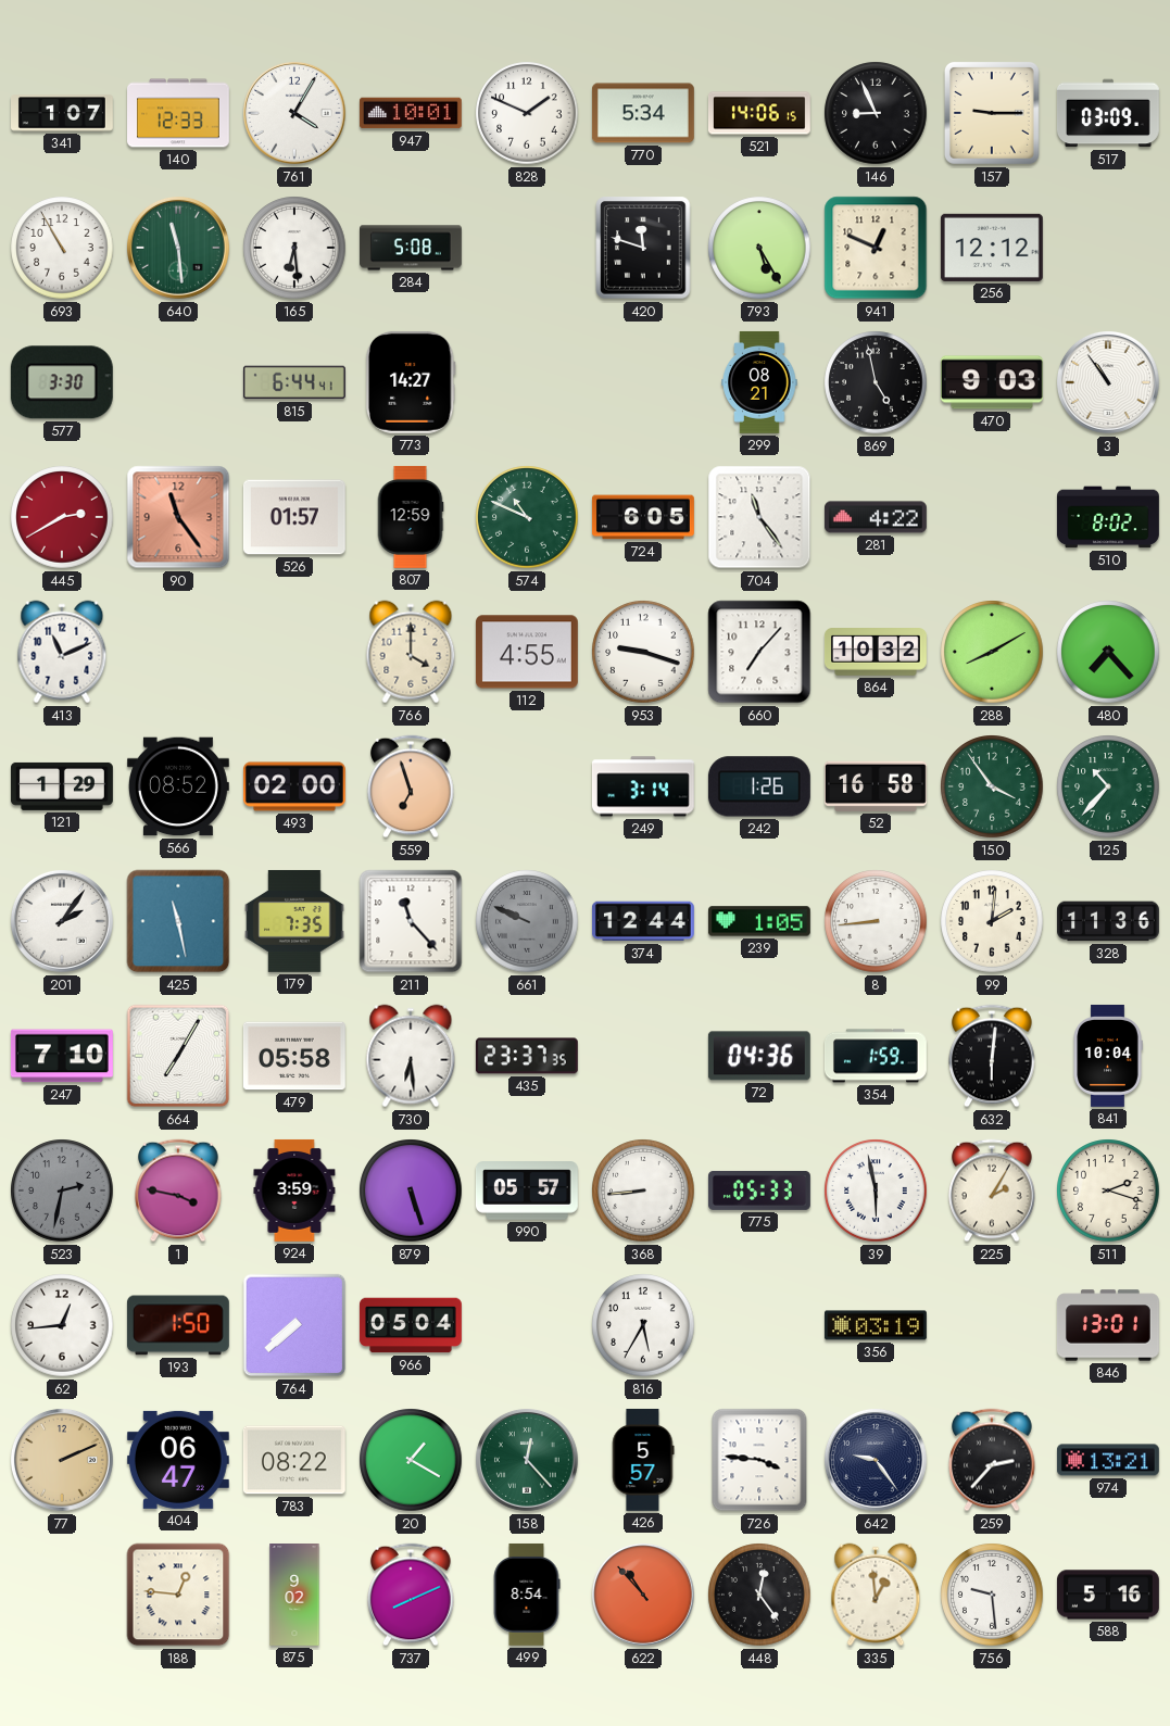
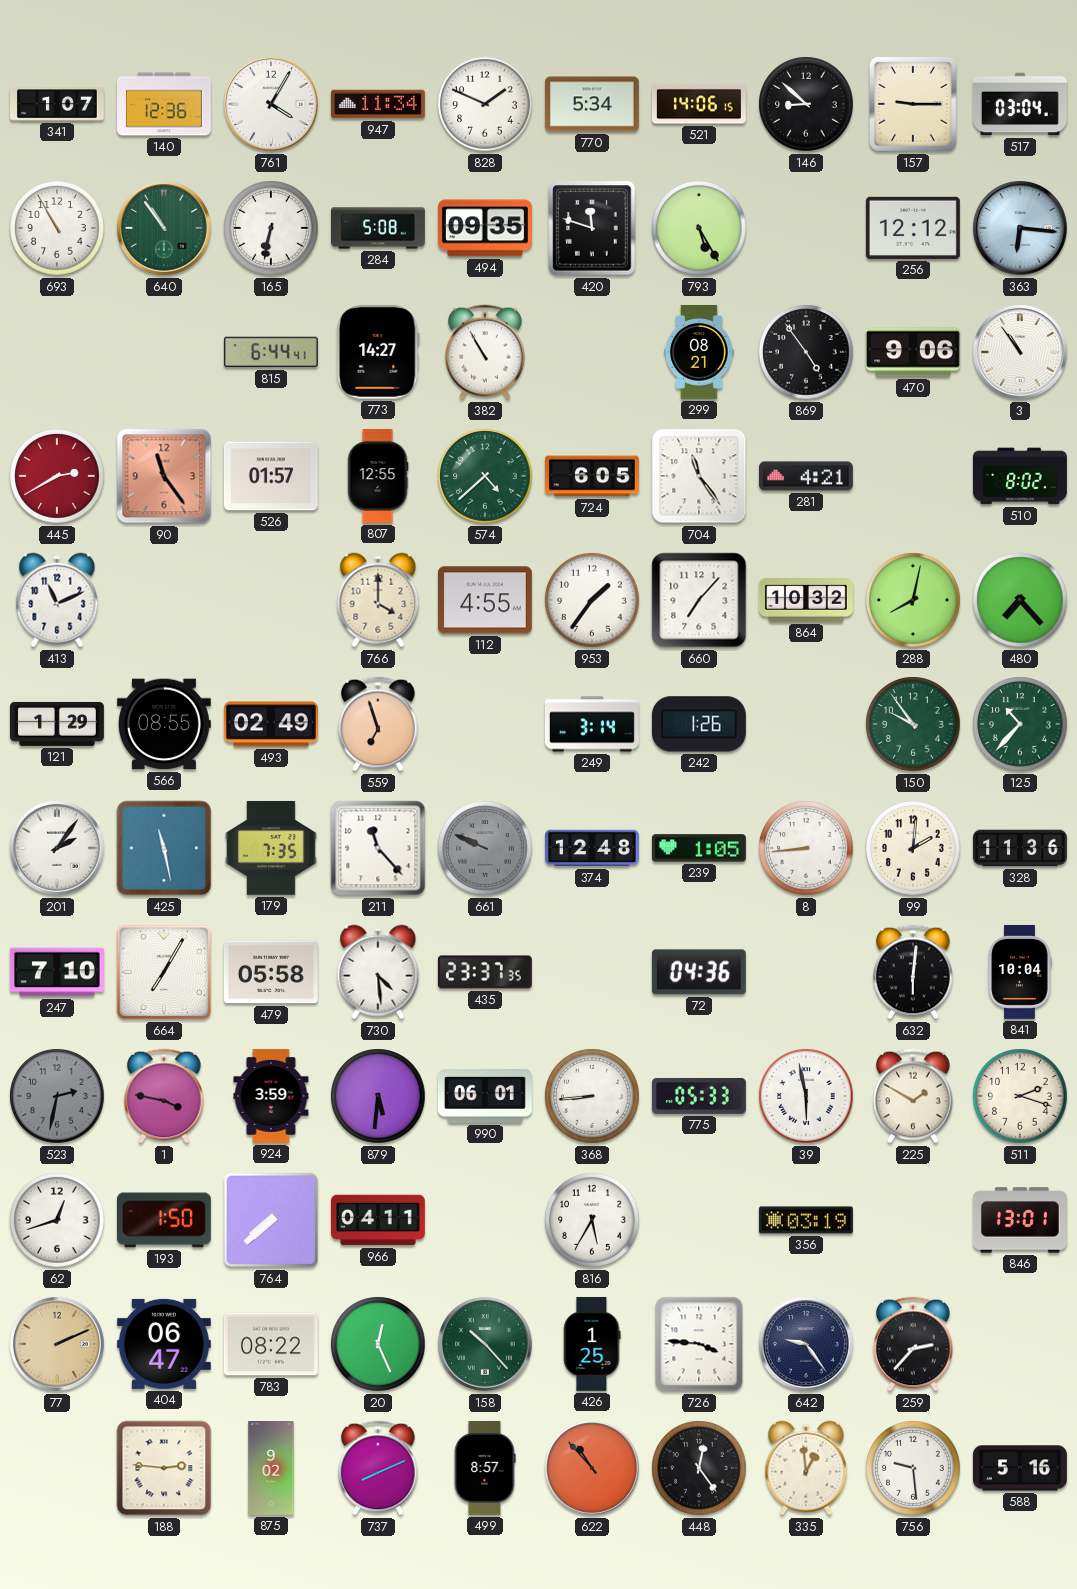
140: 12:33 -> 12:36 (165, 104)
947: 10:01 -> 11:34 (378, 104)
146: 8:56 -> 8:52 (806, 104)
517: 03:09 -> 03:04 (1020, 104)
640: 11:29 -> 10:54 (165, 229)
165: 6:29 -> 6:32 (271, 228)
494: none -> 09:35 (485, 228)
941: 12:49 -> none (876, 248)
363: none -> 6:16 (1021, 229)
577: 3:30 -> none (62, 382)
382: none -> 10:55 (485, 352)
869: 4:58 -> 4:54 (806, 352)
470: 9:03 -> 9:06 (913, 352)
807: 12:59 -> 12:55 (378, 476)
574: 10:49 -> 4:38 (485, 476)
281: 4:22 -> 4:21 (806, 476)
953: 9:18 -> 1:36 (592, 600)
288: 8:10 -> 8:02 (913, 600)
566: 08:52 -> 08:55 (164, 724)
493: 02:00 -> 02:49 (271, 724)
52: 16:58 -> none (876, 786)
150: 3:54 -> 9:54 (913, 724)
374: 12:44 -> 12:48 (592, 848)
730: 6:29 -> 4:29 (378, 972)
354: 1:59 -> none (876, 1056)
879: 5:27 -> 5:31 (378, 1096)
990: 05:57 -> 06:01 (485, 1096)
225: 2:05 -> 1:50 (913, 1096)
62: 12:44 -> 12:42 (57, 1220)
966: 05:04 -> 04:11 (378, 1220)
20: 1:20 -> 12:26 (378, 1344)
158: 12:23 -> 10:23 (486, 1345)
426: 5:57 -> 1:25 (592, 1344)
974: 13:21 -> none (1108, 1460)
188: 12:46 -> 2:46 (164, 1468)
499: 8:54 -> 8:57 (485, 1468)
